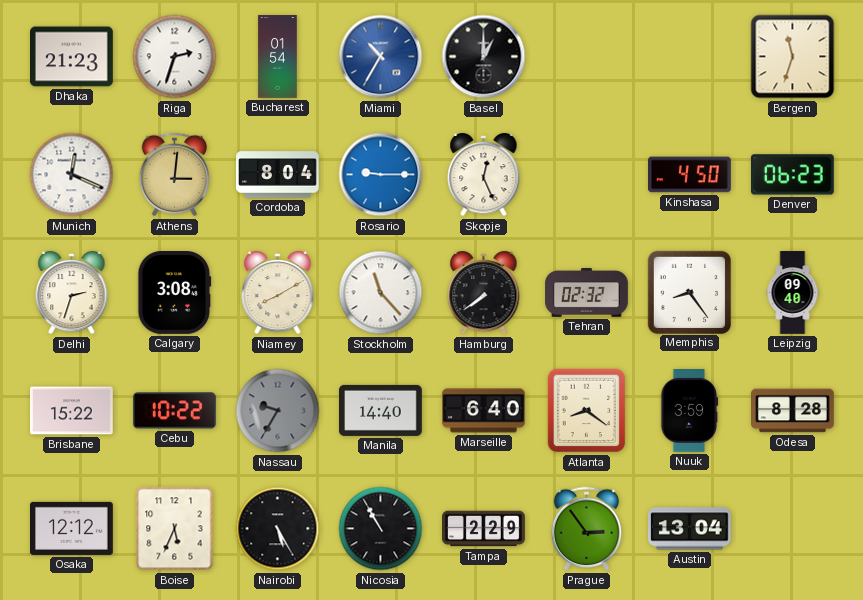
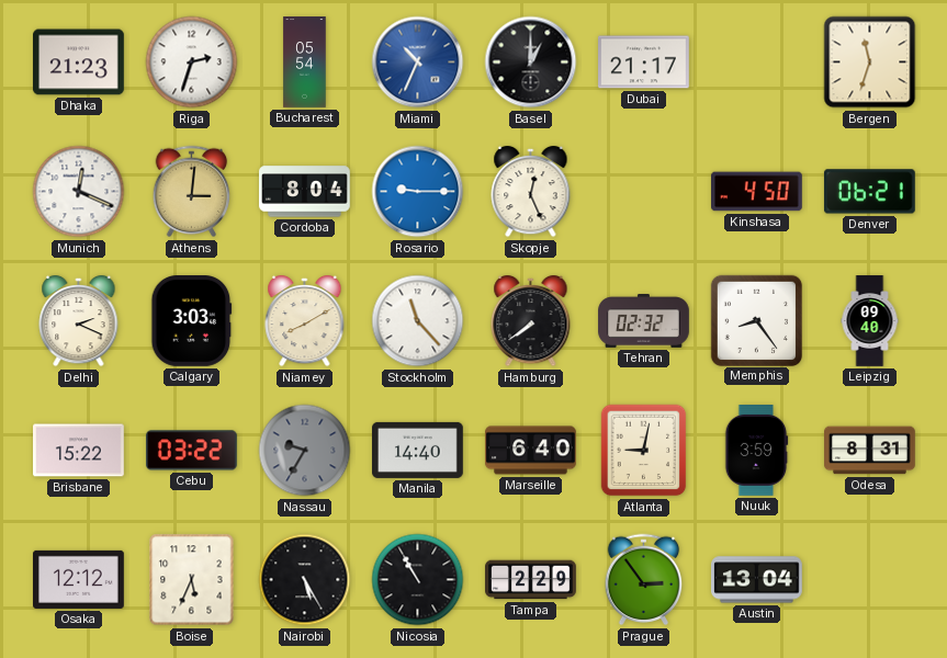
Bucharest: 01:54 -> 05:54 (305, 63)
Miami: 10:35 -> 10:34 (418, 63)
Dubai: none -> 21:17 (644, 63)
Denver: 06:23 -> 06:21 (869, 192)
Delhi: 2:33 -> 2:19 (79, 321)
Calgary: 3:08 -> 3:03 (192, 321)
Cebu: 10:22 -> 03:22 (192, 451)
Atlanta: 8:21 -> 9:02 (644, 451)
Odesa: 8:28 -> 8:31 (870, 451)
